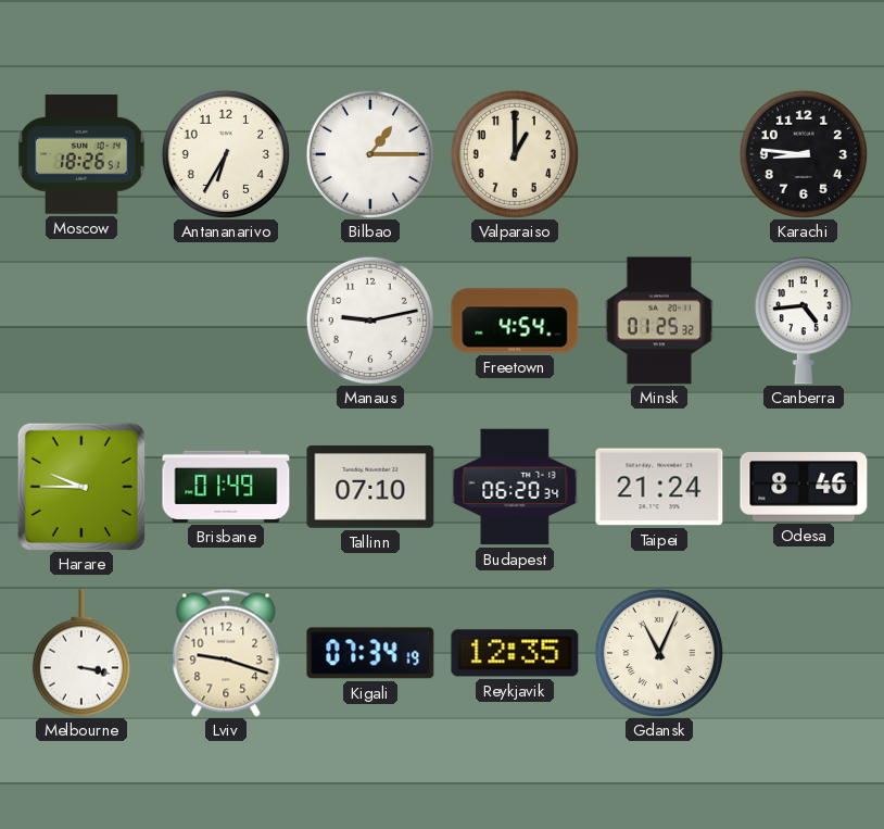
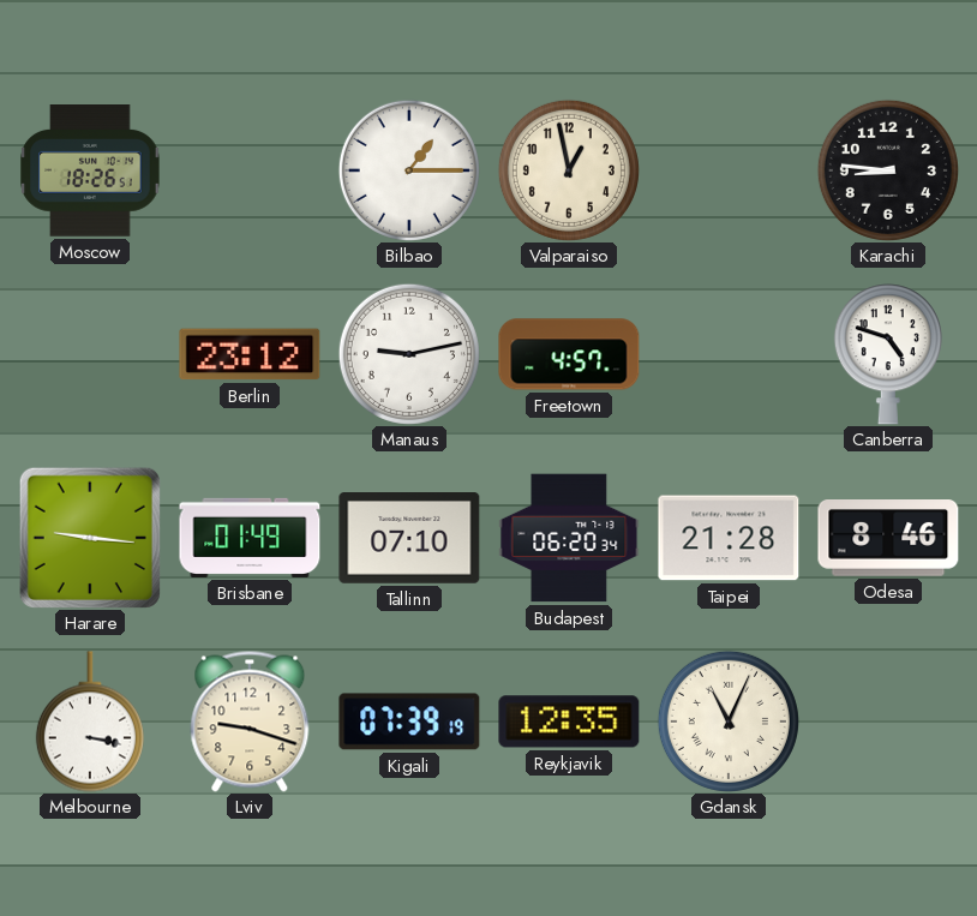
Antananarivo: 6:35 -> none (226, 154)
Valparaiso: 1:00 -> 12:58 (569, 170)
Berlin: none -> 23:12 (250, 354)
Freetown: 4:54 -> 4:57 (569, 354)
Minsk: 01:25 -> none (659, 321)
Canberra: 4:44 -> 4:48 (888, 354)
Harare: 9:45 -> 9:16 (90, 538)
Taipei: 21:24 -> 21:28 (729, 538)
Kigali: 07:34 -> 07:39 (409, 722)
